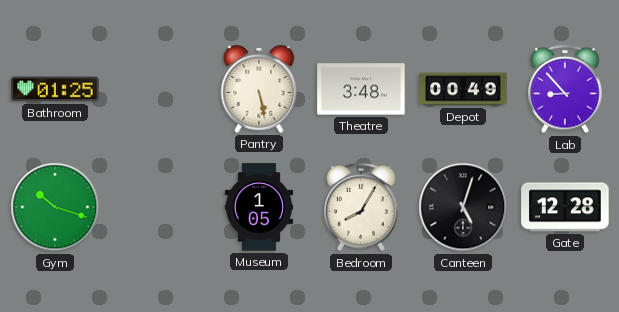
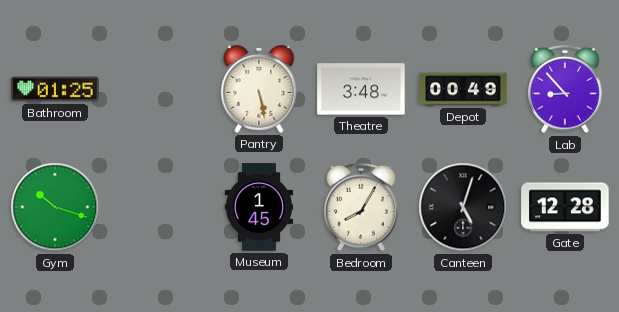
Museum: 1:05 -> 1:45 (259, 207)
